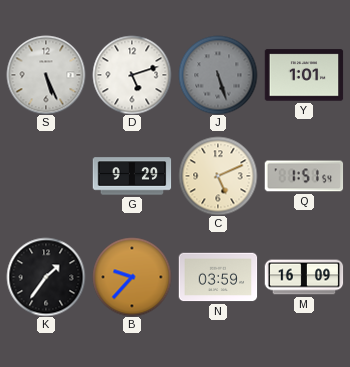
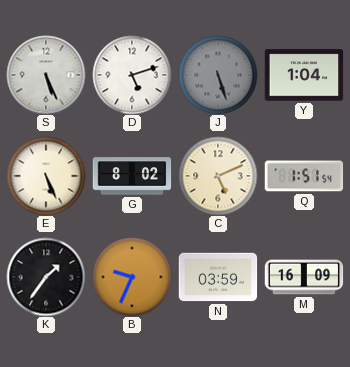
Y: 1:01 -> 1:04 (304, 75)
E: none -> 5:26 (46, 176)
G: 9:29 -> 8:02 (132, 176)
B: 9:37 -> 9:34 (132, 277)
